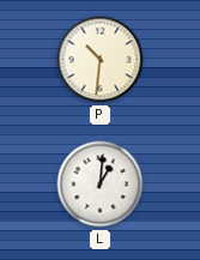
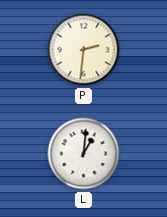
P: 10:31 -> 2:31 (84, 50)
